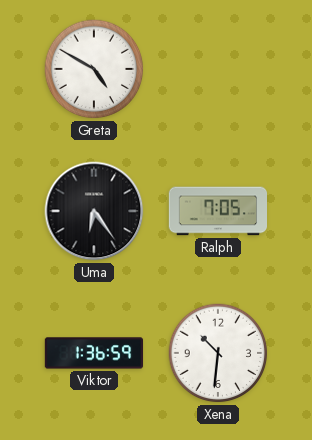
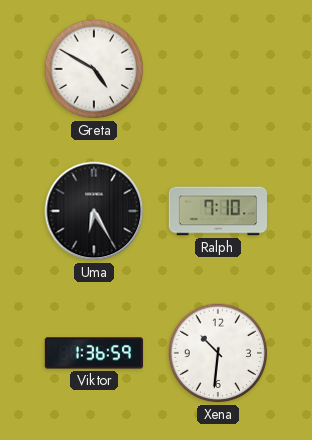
Uma: 6:24 -> 6:25 (94, 211)
Ralph: 7:05 -> 7:10 (218, 211)
